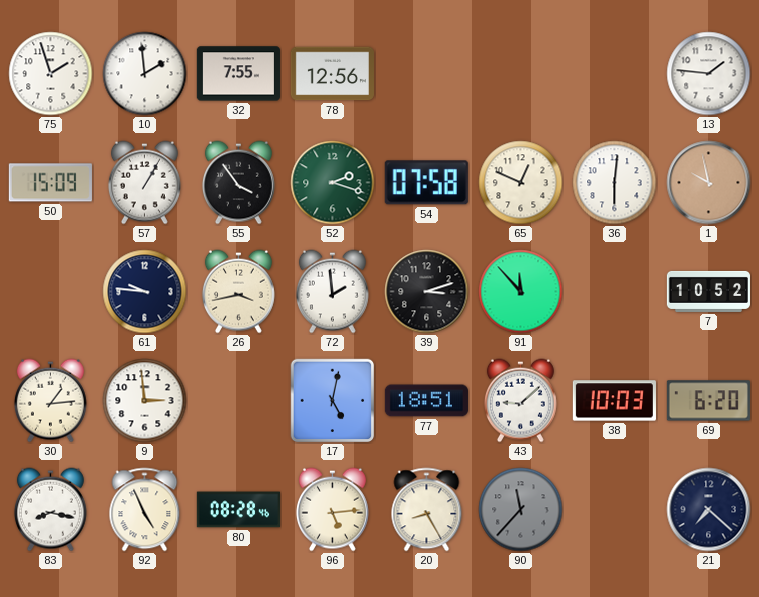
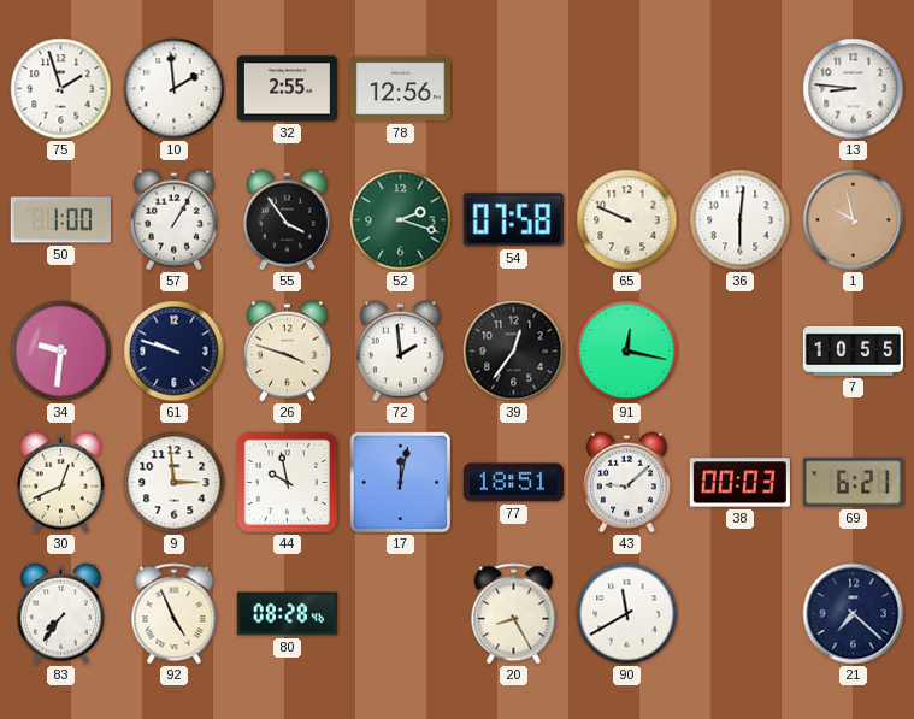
32: 7:55 -> 2:55 (287, 89)
13: 1:46 -> 8:46 (854, 89)
50: 15:09 -> 1:00 (60, 220)
65: 12:49 -> 9:49 (627, 220)
34: none -> 9:31 (61, 352)
61: 9:46 -> 9:48 (175, 352)
26: 3:43 -> 3:48 (287, 352)
39: 3:12 -> 12:36 (514, 352)
91: 11:53 -> 12:17 (627, 352)
7: 10:52 -> 10:55 (853, 350)
30: 1:14 -> 12:41 (60, 483)
44: none -> 9:58 (287, 482)
17: 5:02 -> 12:02 (401, 483)
38: 10:03 -> 00:03 (739, 483)
69: 6:20 -> 6:21 (853, 483)
83: 8:17 -> 7:36 (60, 614)
96: 5:14 -> none (332, 510)
90: 11:37 -> 11:40 (627, 614)
90 dial: grey -> white (627, 614)
